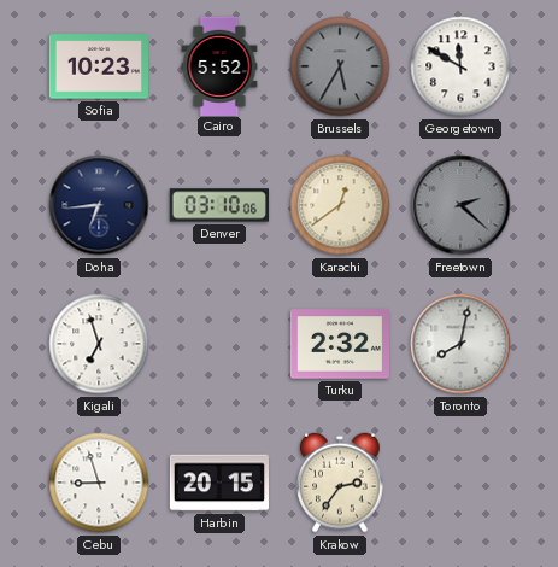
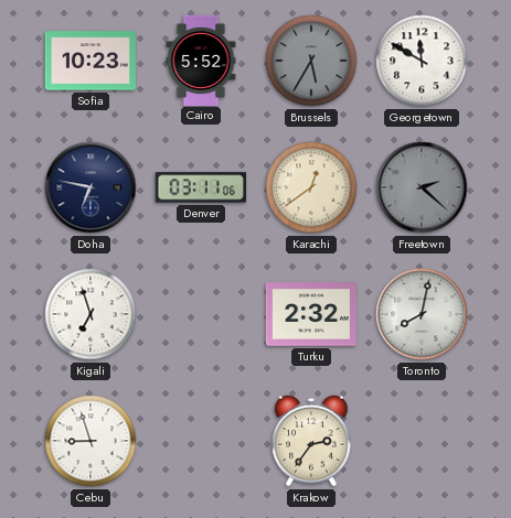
Doha: 6:44 -> 6:47 (91, 187)
Denver: 03:10 -> 03:11 (201, 187)
Harbin: 20:15 -> none (218, 483)
